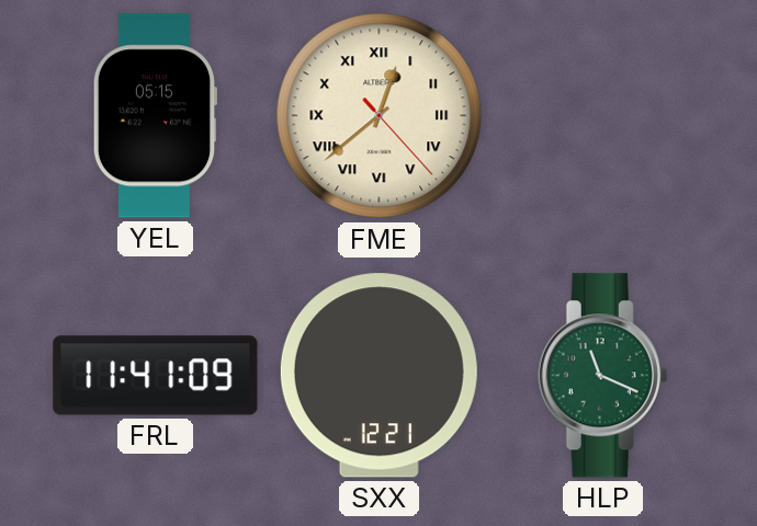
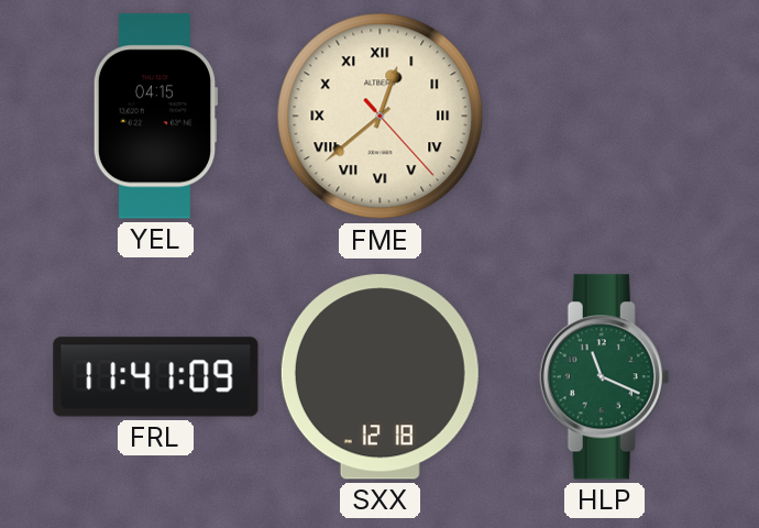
YEL: 05:15 -> 04:15 (155, 117)
SXX: 12:21 -> 12:18 (380, 377)
